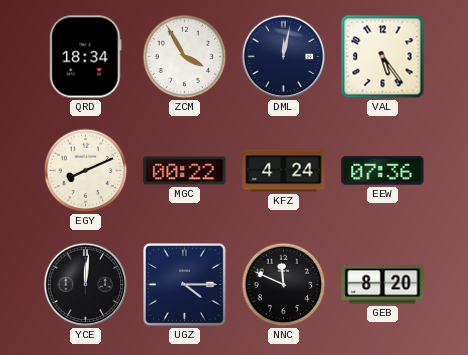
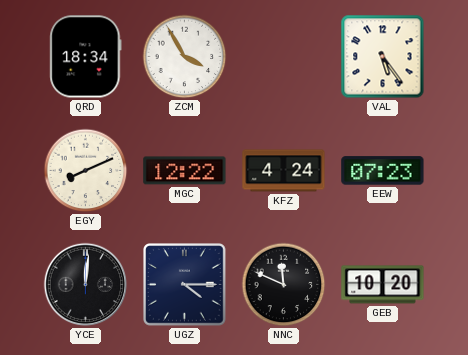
DML: 12:02 -> none (284, 57)
MGC: 00:22 -> 12:22 (185, 171)
EEW: 07:36 -> 07:23 (383, 171)
GEB: 8:20 -> 10:20 (383, 285)
